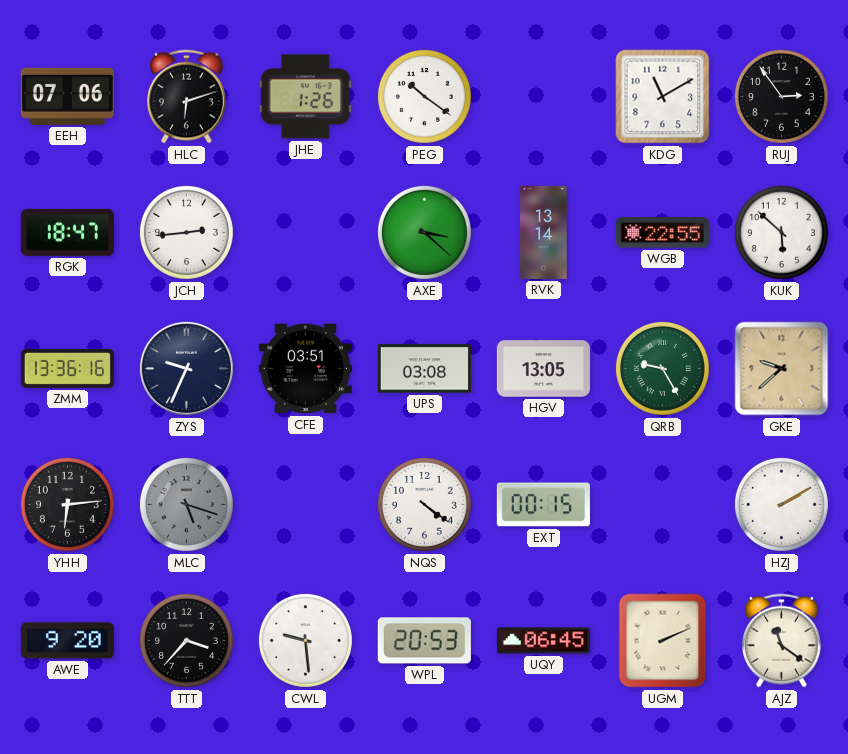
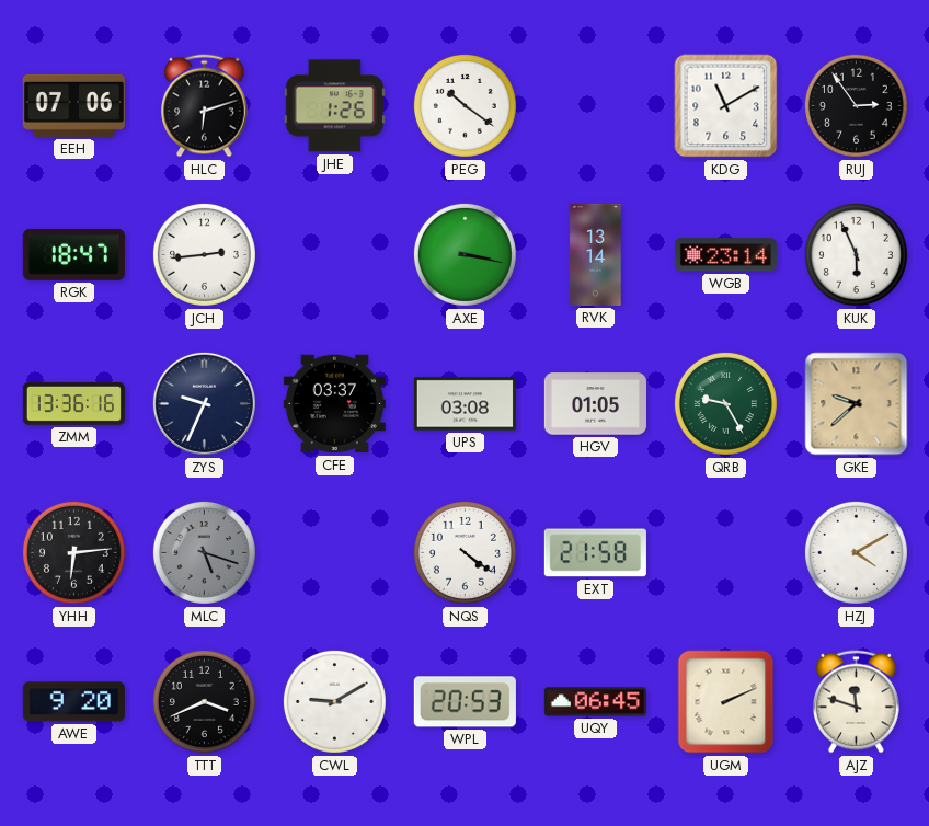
AXE: 3:22 -> 3:17 (464, 254)
WGB: 22:55 -> 23:14 (725, 255)
KUK: 5:52 -> 5:56 (856, 254)
CFE: 03:51 -> 03:37 (334, 404)
HGV: 13:05 -> 01:05 (595, 404)
EXT: 00:15 -> 21:58 (595, 553)
HZJ: 2:10 -> 4:10 (856, 552)
TTT: 3:37 -> 3:41 (204, 701)
CWL: 9:29 -> 9:10 (334, 701)
AJZ: 11:21 -> 11:48 (857, 702)
